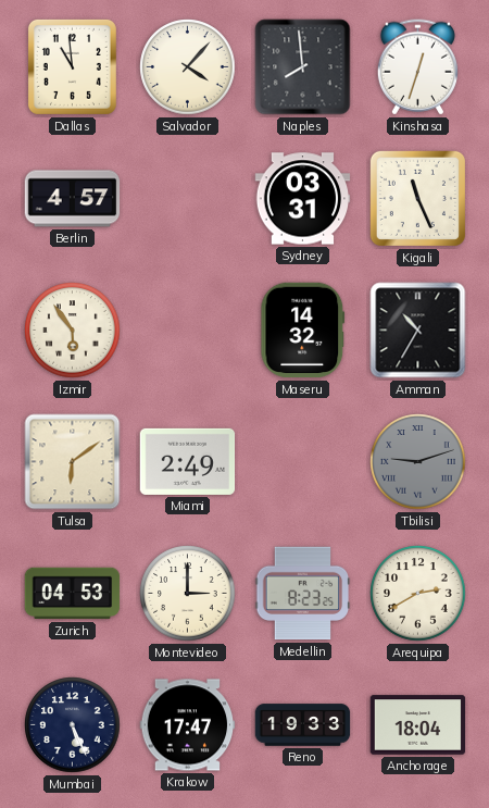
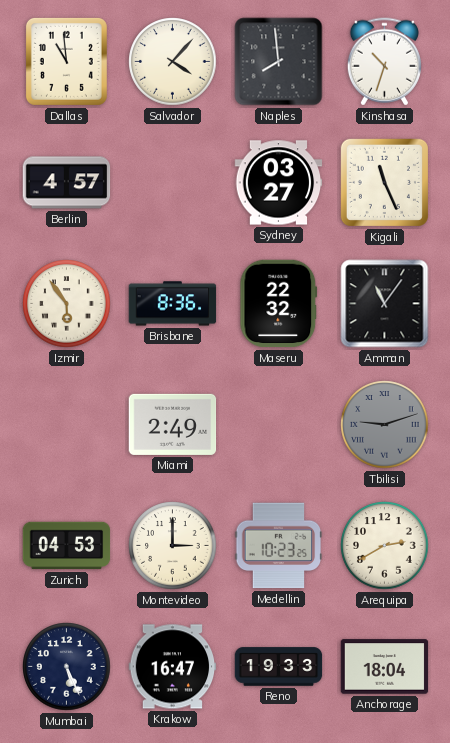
Kinshasa: 12:33 -> 10:33 (384, 62)
Sydney: 03:31 -> 03:27 (279, 183)
Brisbane: none -> 8:36 (173, 304)
Maseru: 14:32 -> 22:32 (279, 304)
Amman: 10:35 -> 11:06 (385, 304)
Tulsa: 6:09 -> none (73, 462)
Medellin: 8:23 -> 10:23 (279, 546)
Krakow: 17:47 -> 16:47 (173, 667)
